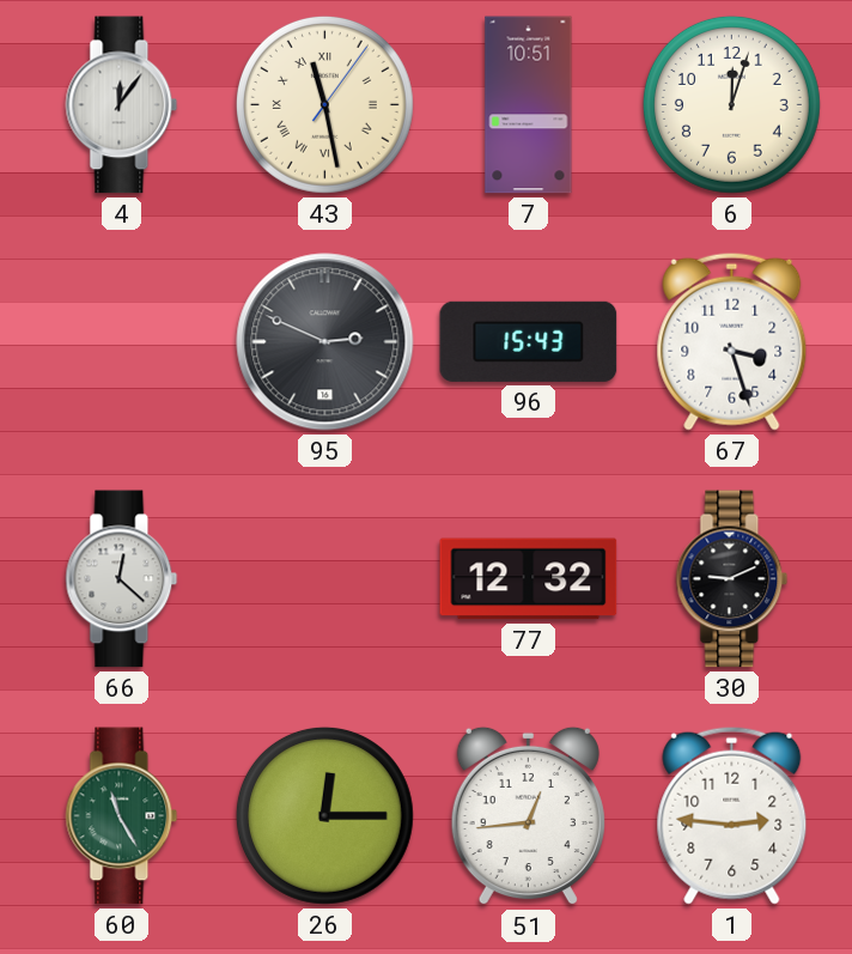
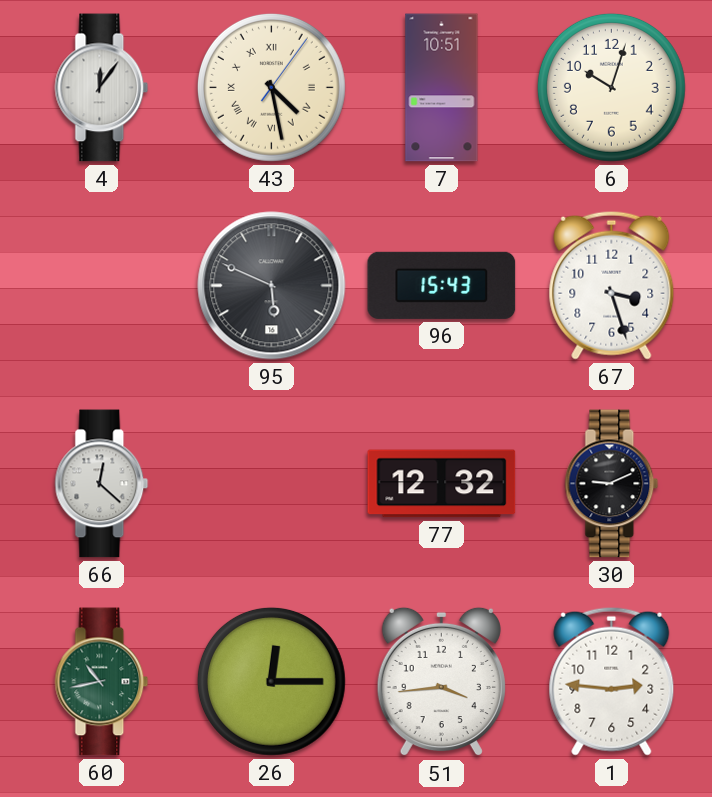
43: 11:28 -> 4:28 (271, 87)
6: 12:03 -> 10:03 (611, 87)
95: 2:49 -> 5:49 (272, 286)
60: 11:25 -> 10:43 (102, 682)
51: 12:44 -> 3:44 (441, 682)
